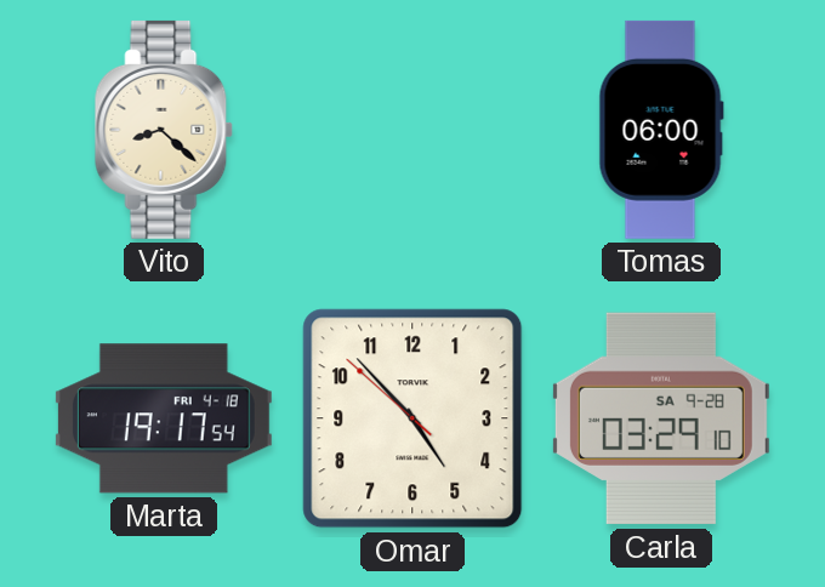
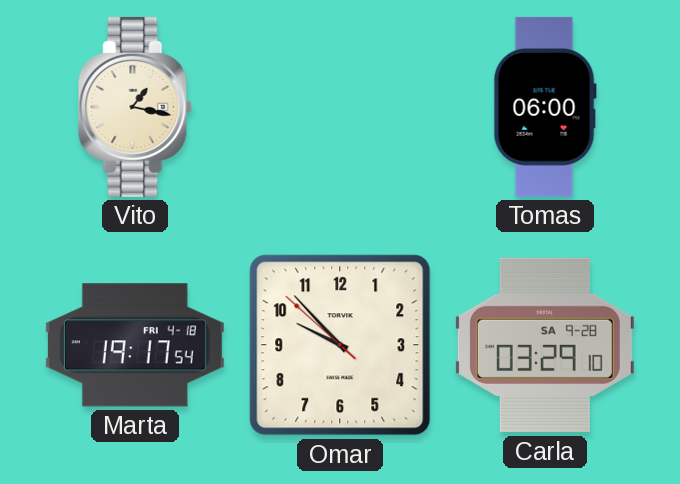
Vito: 8:22 -> 1:17 (135, 107)
Omar: 4:52 -> 9:52 (340, 345)
